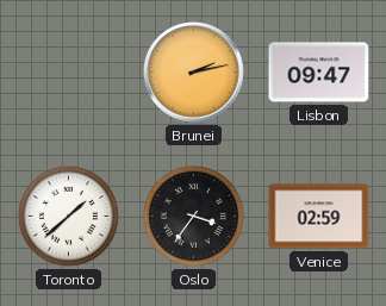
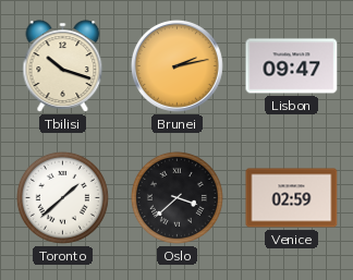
Tbilisi: none -> 10:18 (63, 66)
Oslo: 3:36 -> 3:38 (176, 197)
